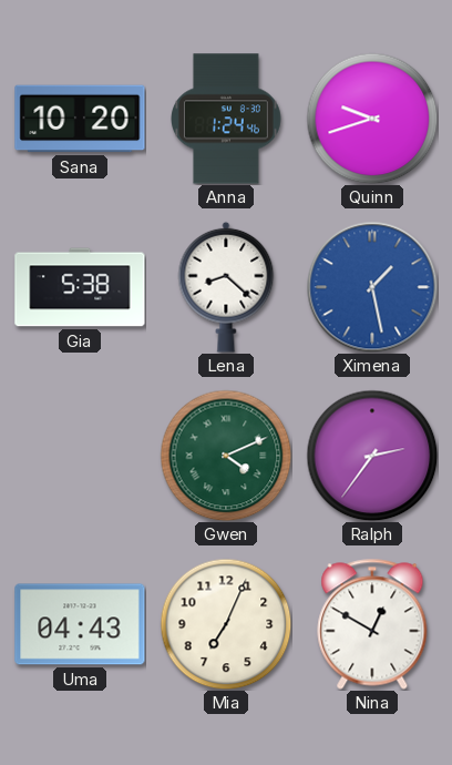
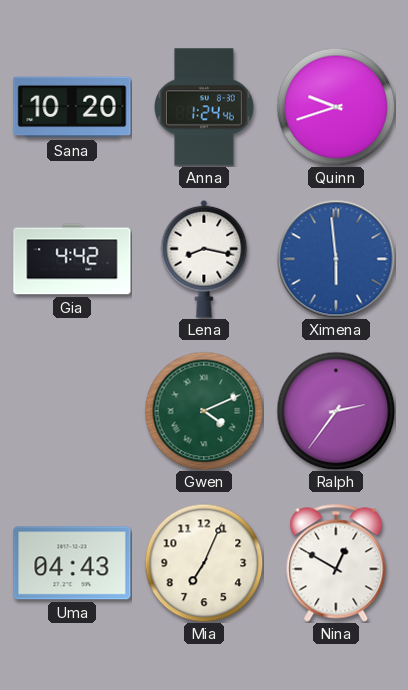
Gia: 5:38 -> 4:42 (72, 259)
Lena: 8:22 -> 8:17 (204, 259)
Ximena: 1:28 -> 5:59 (336, 259)
